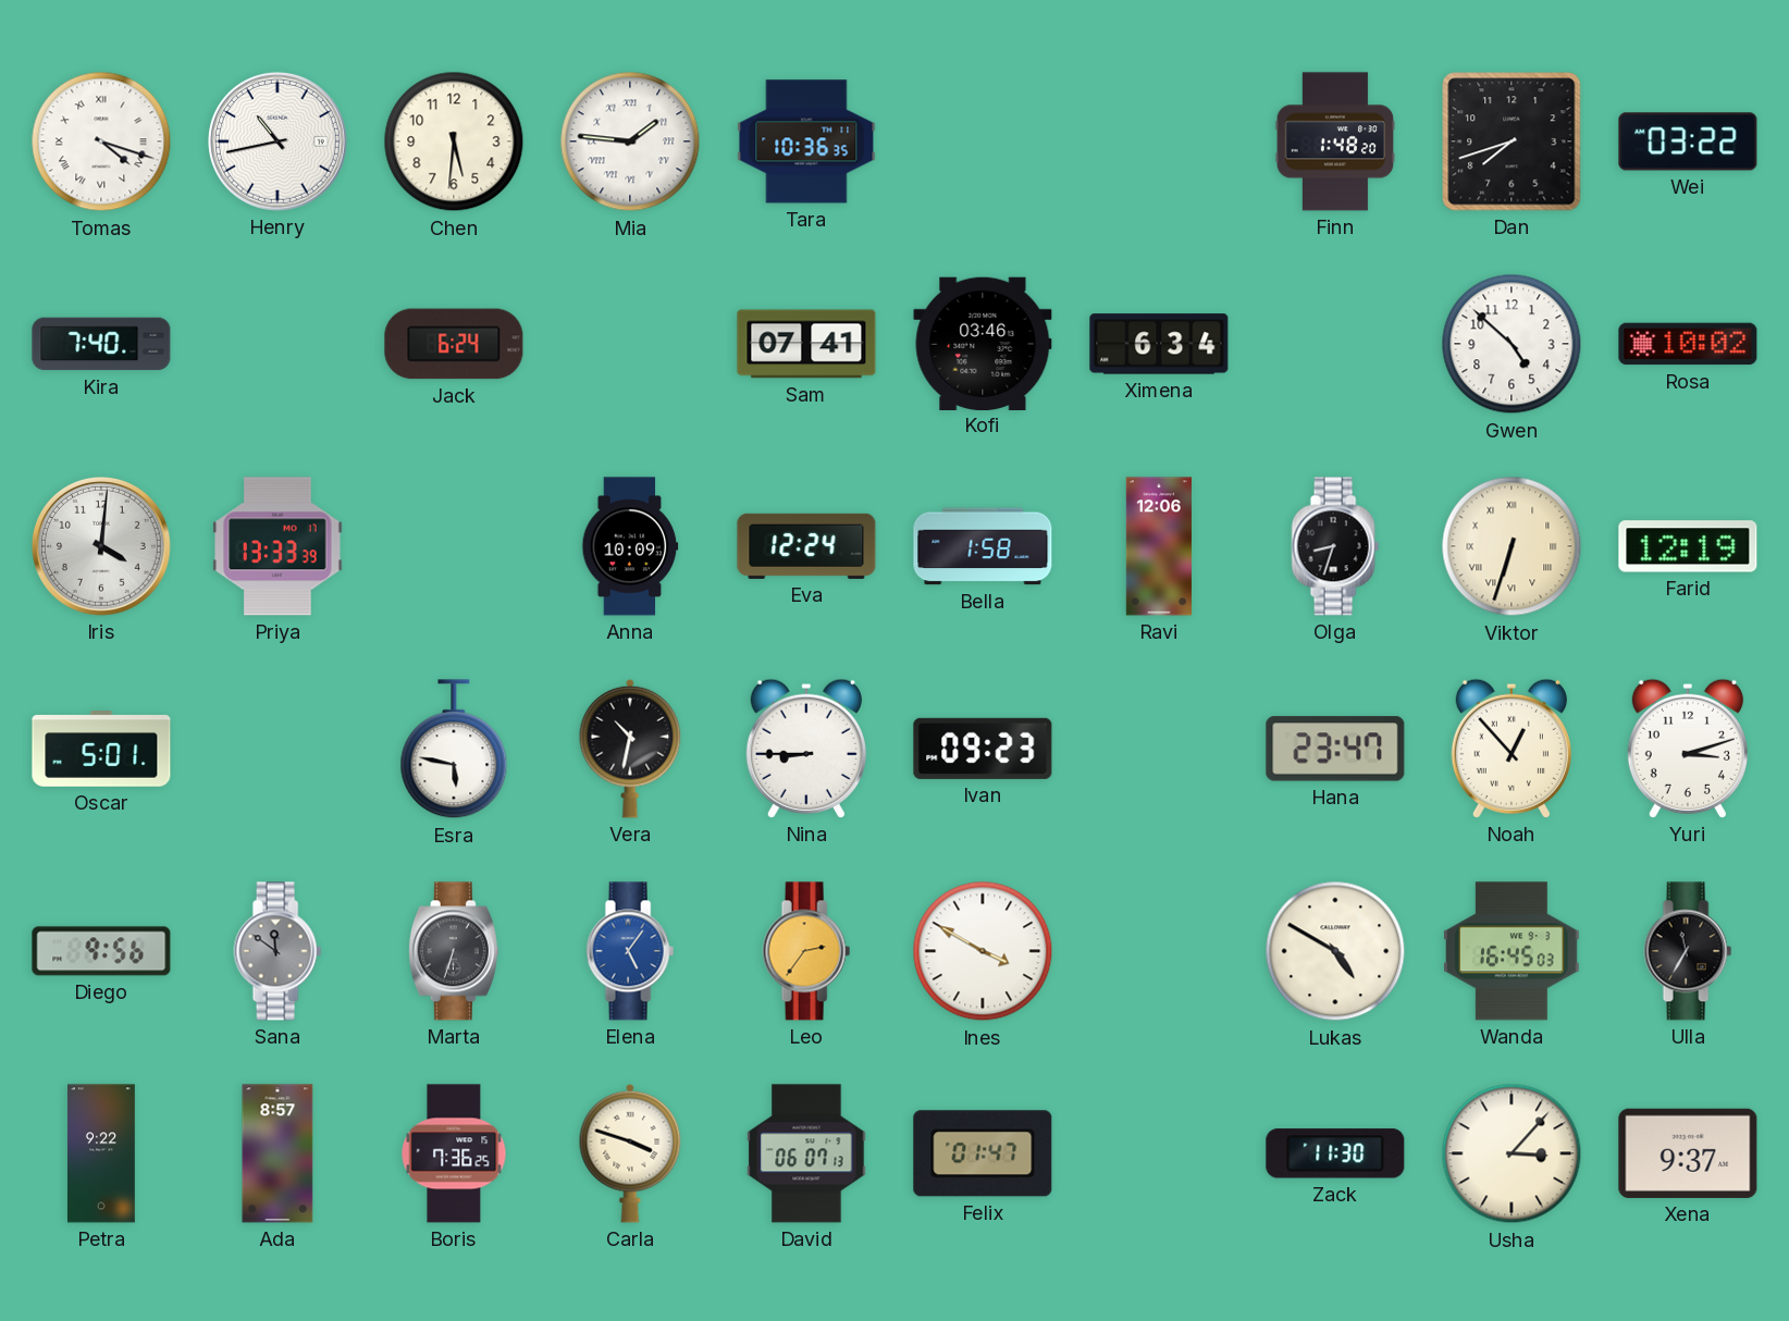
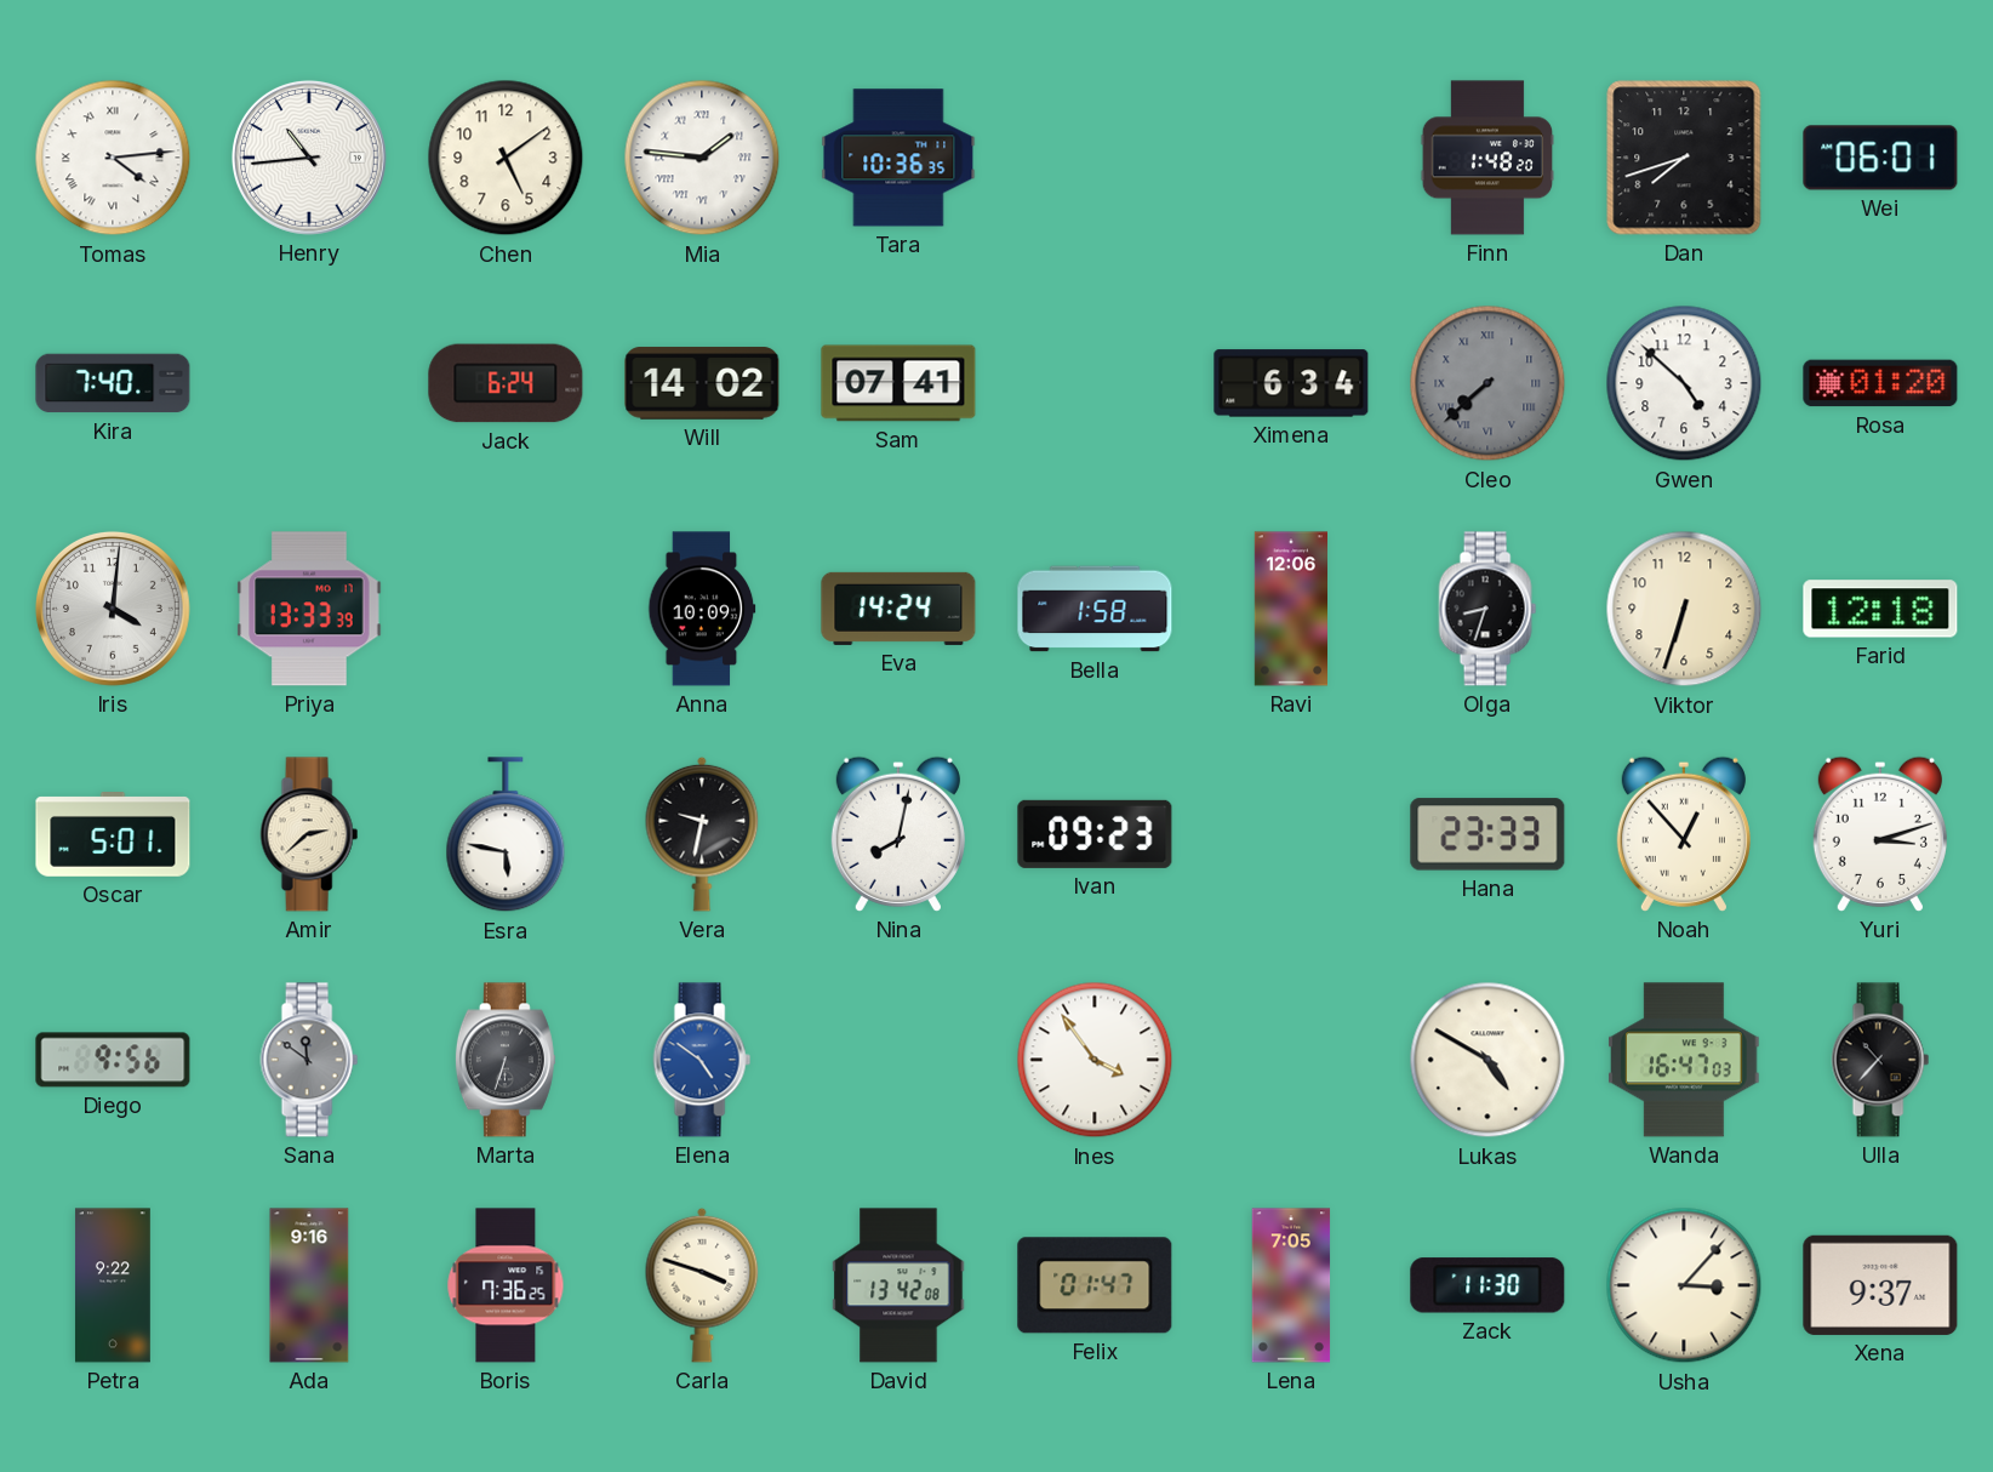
Tomas: 4:18 -> 4:14 (113, 158)
Henry: 10:43 -> 10:44 (309, 158)
Chen: 5:31 -> 5:09 (506, 158)
Wei: 03:22 -> 06:01 (1880, 158)
Will: none -> 14:02 (702, 383)
Kofi: 03:46 -> none (983, 343)
Cleo: none -> 7:38 (1487, 383)
Rosa: 10:02 -> 01:20 (1880, 383)
Eva: 12:24 -> 14:24 (898, 609)
Viktor numerals: Roman -> Arabic (1684, 609)
Farid: 12:19 -> 12:18 (1880, 609)
Amir: none -> 2:38 (309, 834)
Vera: 10:32 -> 9:32 (702, 834)
Nina: 8:45 -> 8:02 (898, 834)
Hana: 23:47 -> 23:33 (1487, 834)
Elena: 5:06 -> 4:51 (702, 1060)
Leo: 2:36 -> none (806, 951)
Ines: 3:50 -> 3:54 (1095, 1060)
Wanda: 16:45 -> 16:47 (1685, 1060)
Ulla: 11:35 -> 10:37 (1880, 1060)
Ada: 8:57 -> 9:16 (309, 1285)
David: 06:07 -> 13:42 (898, 1285)
Lena: none -> 7:05 (1291, 1285)
